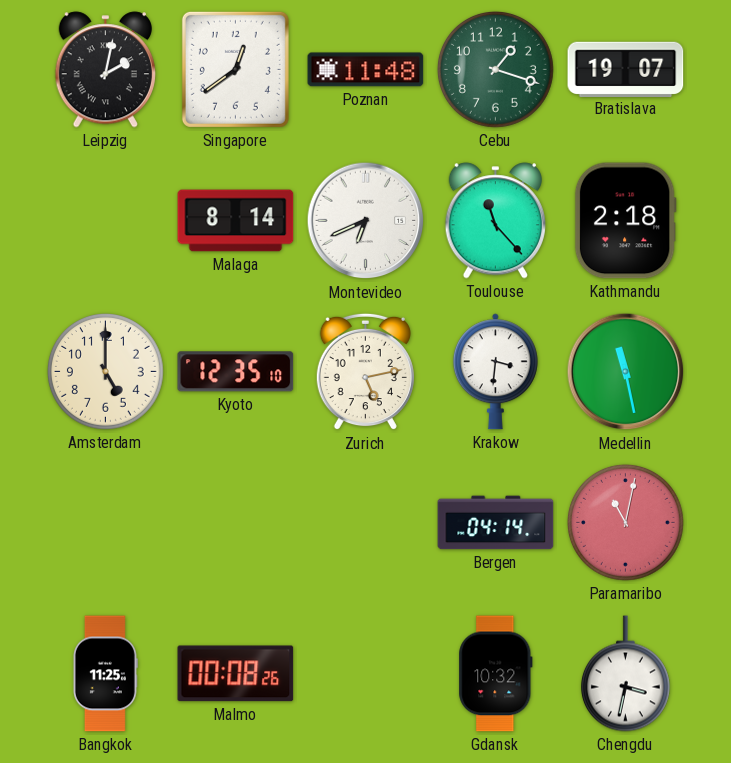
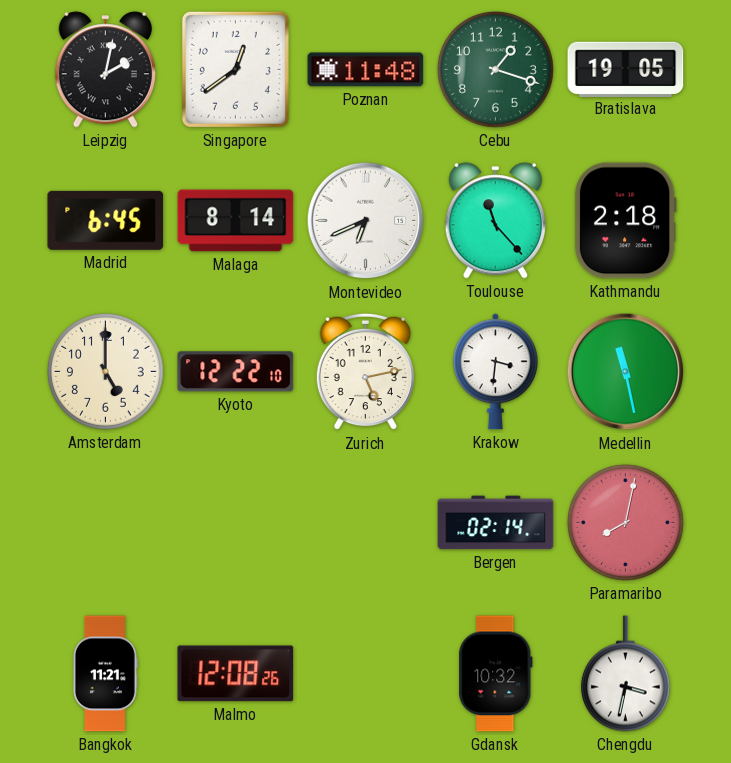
Bratislava: 19:07 -> 19:05 (626, 69)
Madrid: none -> 6:45 (106, 220)
Kyoto: 12:35 -> 12:22 (236, 372)
Bergen: 04:14 -> 02:14 (496, 523)
Paramaribo: 11:02 -> 8:02 (625, 522)
Bangkok: 11:25 -> 11:21 (105, 674)
Malmo: 00:08 -> 12:08 (236, 674)
